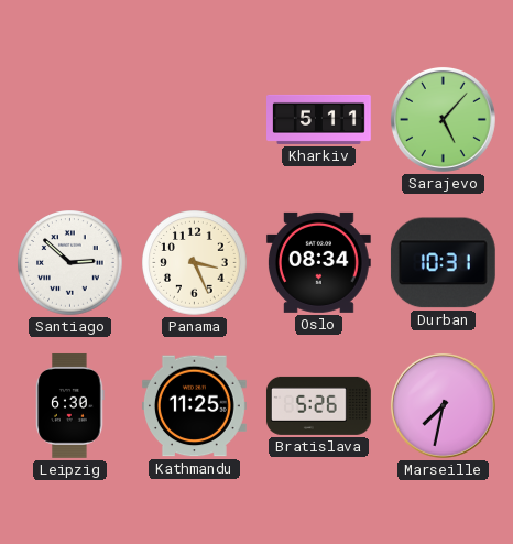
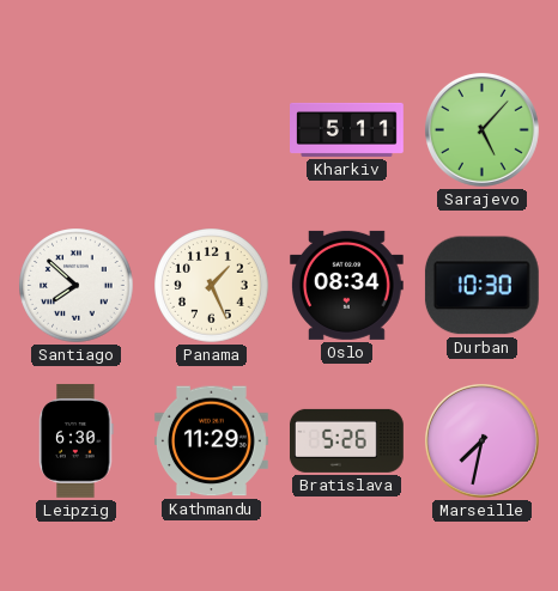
Santiago: 2:52 -> 7:52 (77, 286)
Panama: 3:26 -> 1:26 (212, 286)
Durban: 10:31 -> 10:30 (481, 286)
Kathmandu: 11:25 -> 11:29 (211, 441)
